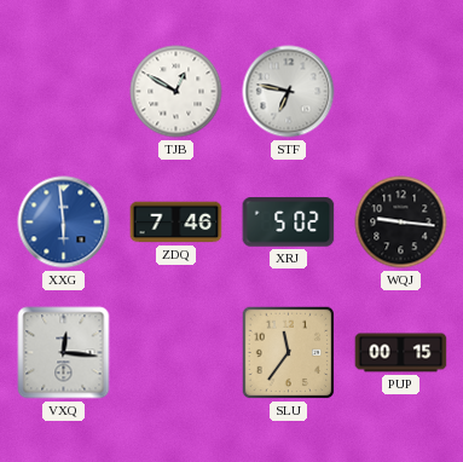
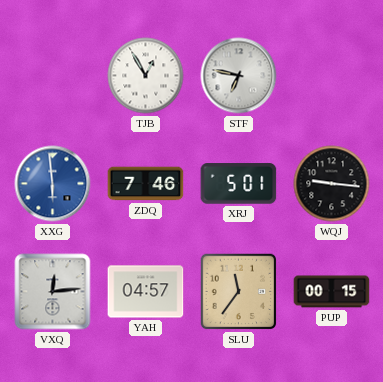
TJB: 12:50 -> 12:55 (146, 76)
XRJ: 5:02 -> 5:01 (239, 184)
VXQ: 12:16 -> 12:14 (53, 292)
YAH: none -> 04:57 (146, 292)
